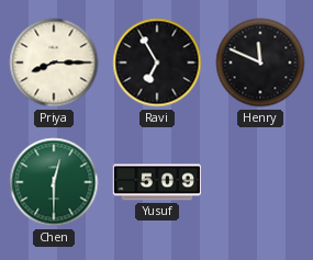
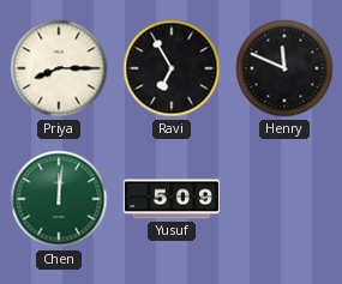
Chen: 12:30 -> 12:01 (59, 199)
